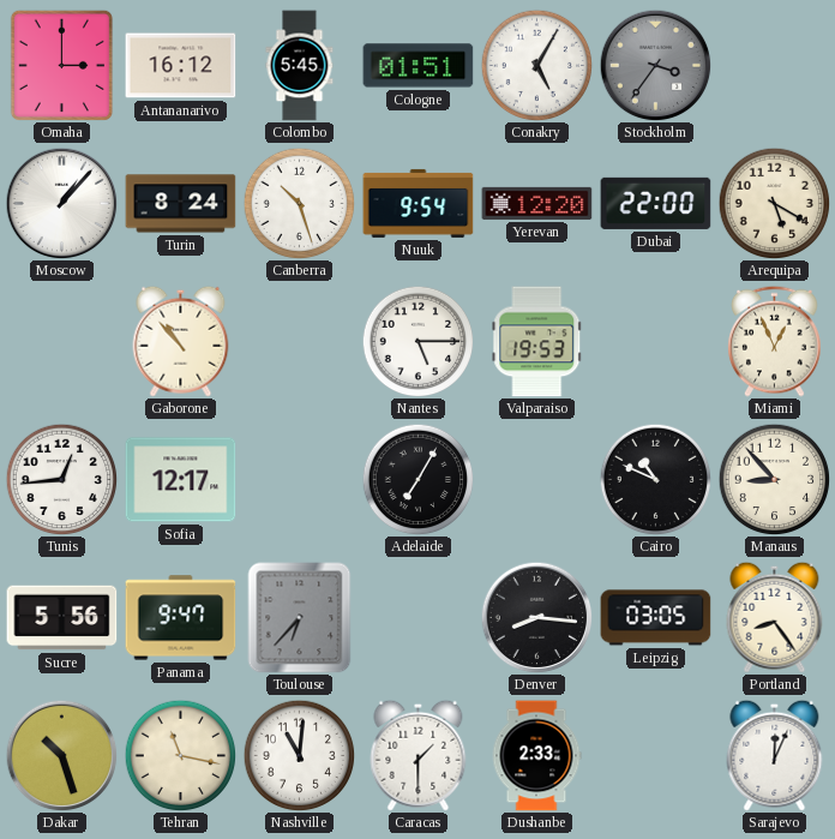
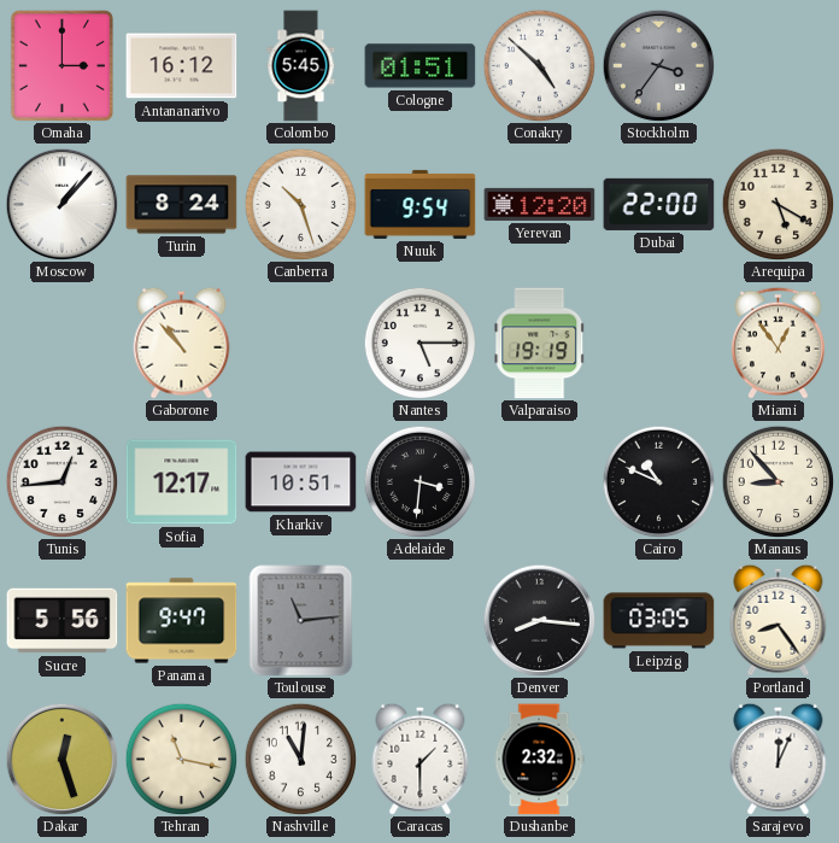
Conakry: 5:05 -> 4:52 (539, 65)
Valparaiso: 19:53 -> 19:19 (540, 344)
Miami: 12:56 -> 12:54 (779, 343)
Kharkiv: none -> 10:51 (301, 482)
Adelaide: 7:05 -> 3:31 (419, 481)
Toulouse: 6:37 -> 11:14 (301, 621)
Dakar: 10:27 -> 12:27 (61, 759)
Dushanbe: 2:33 -> 2:32 (539, 760)
